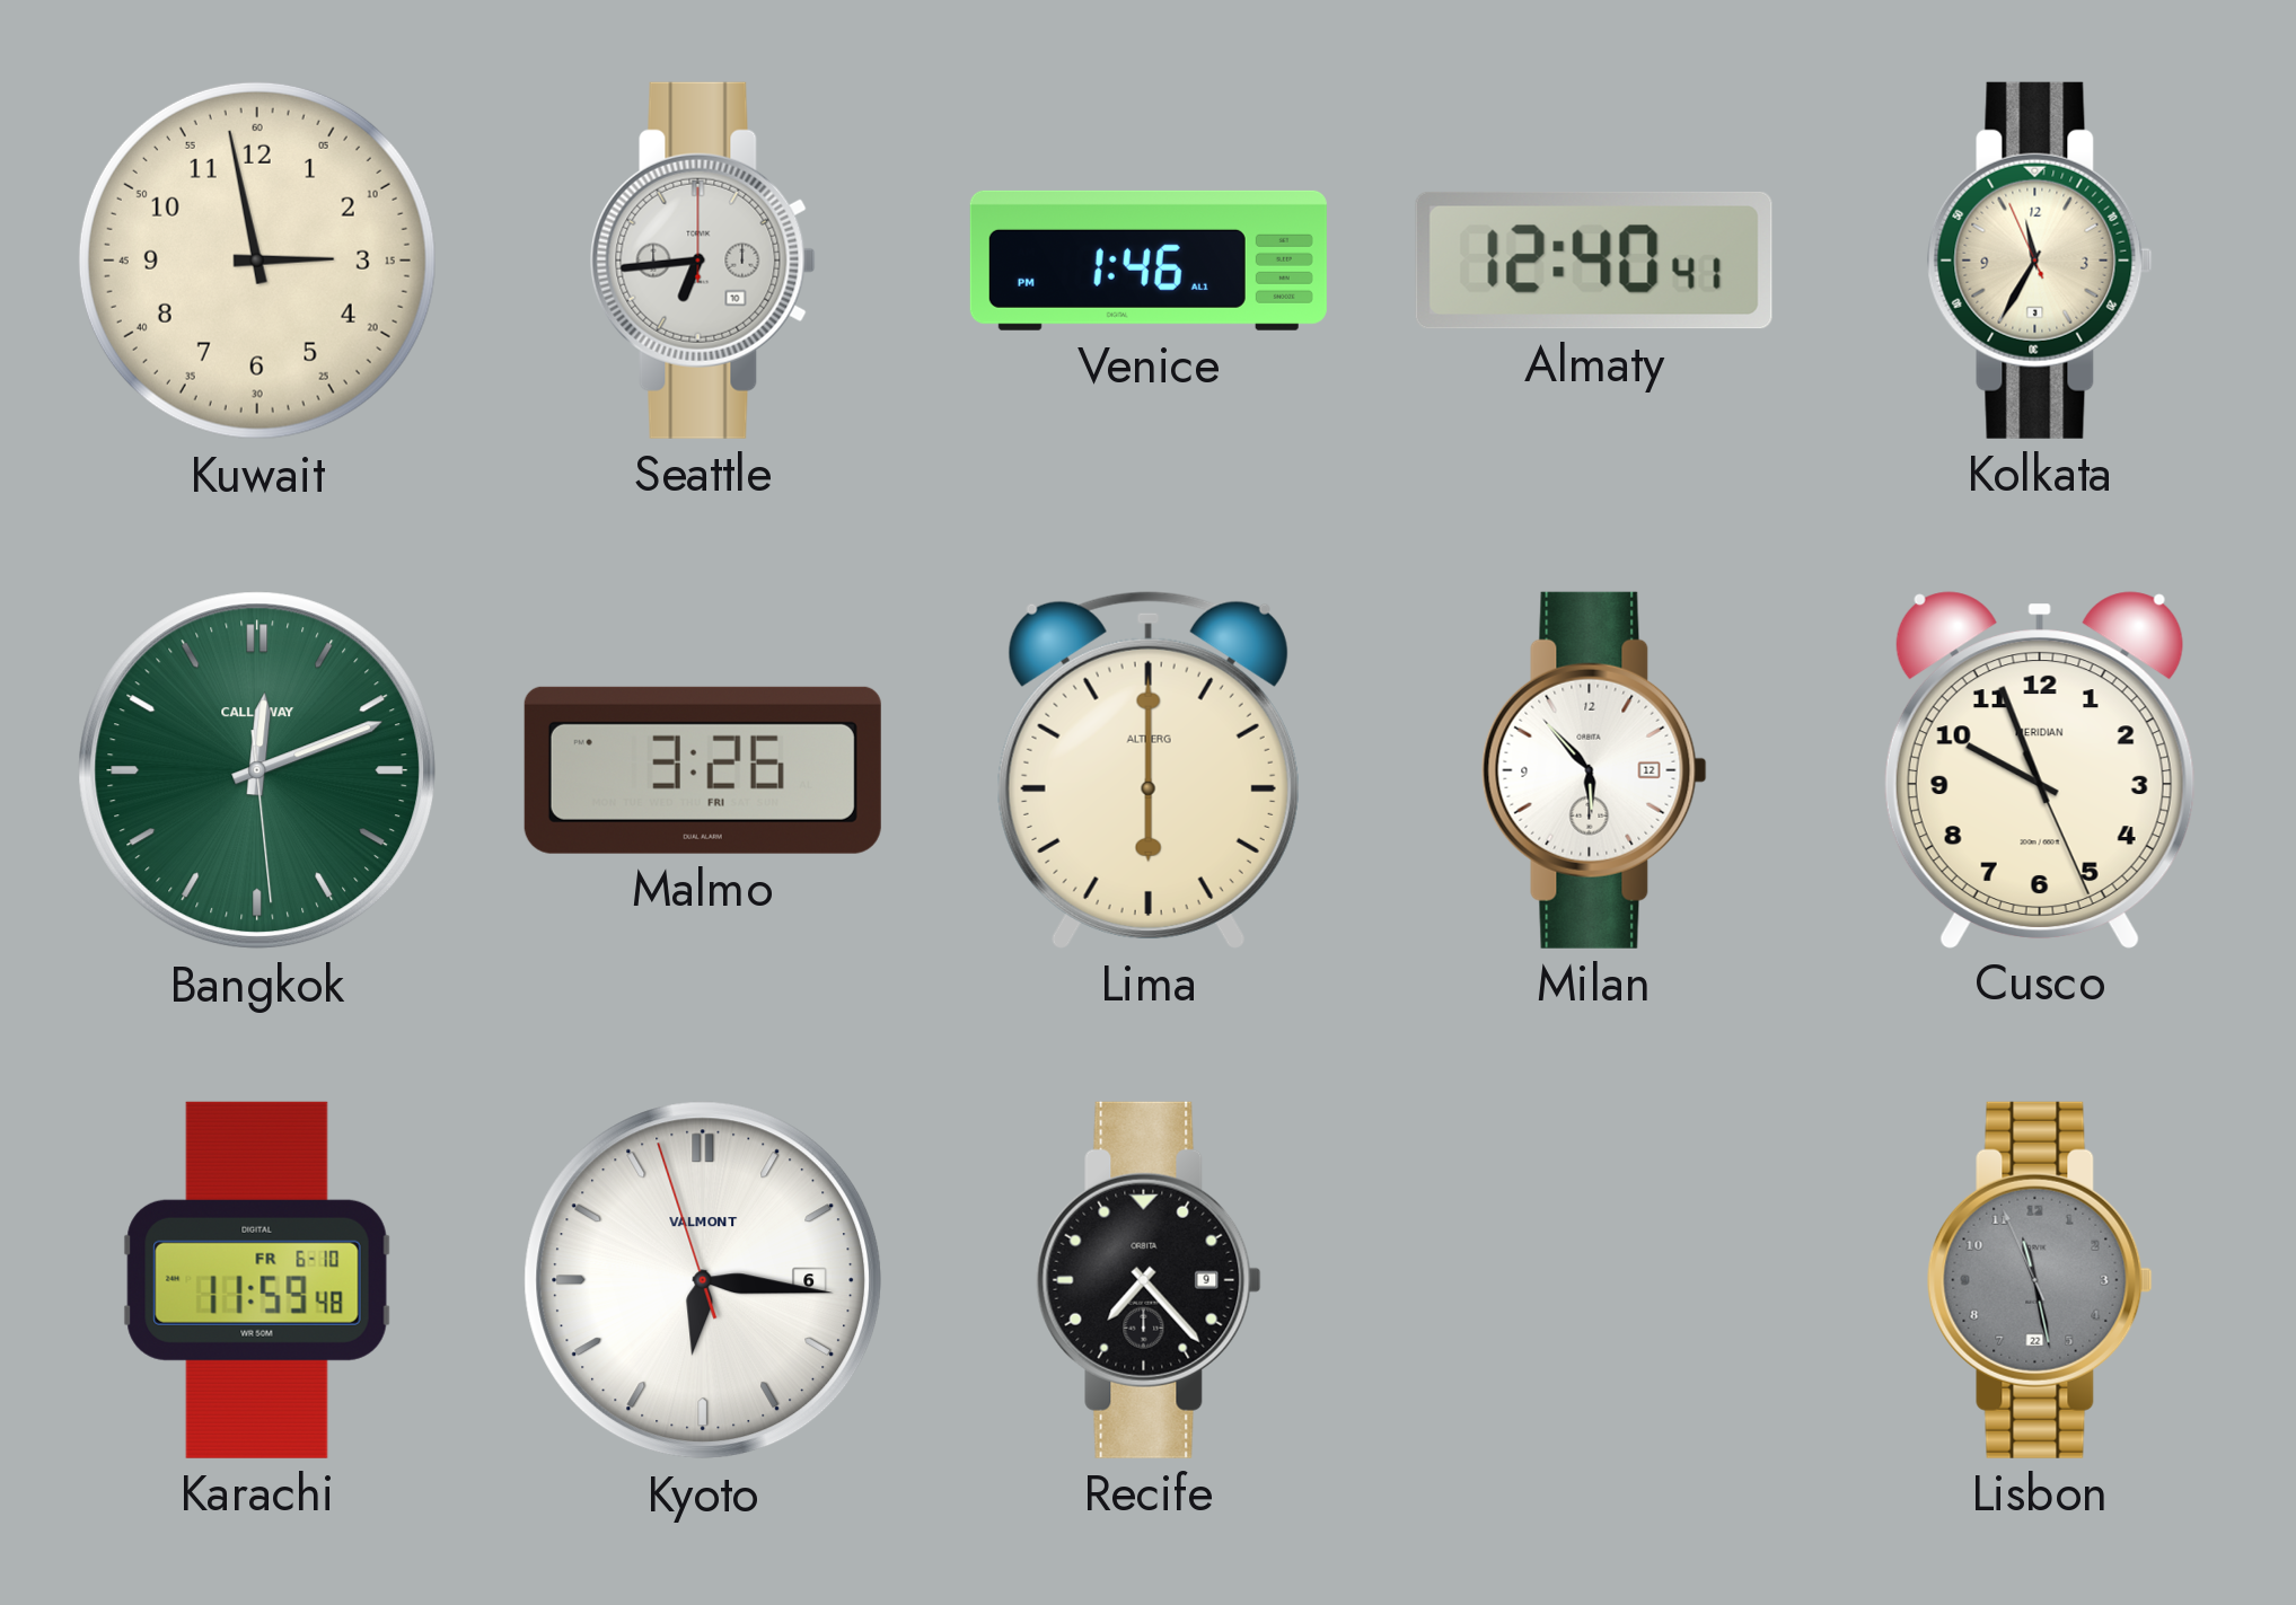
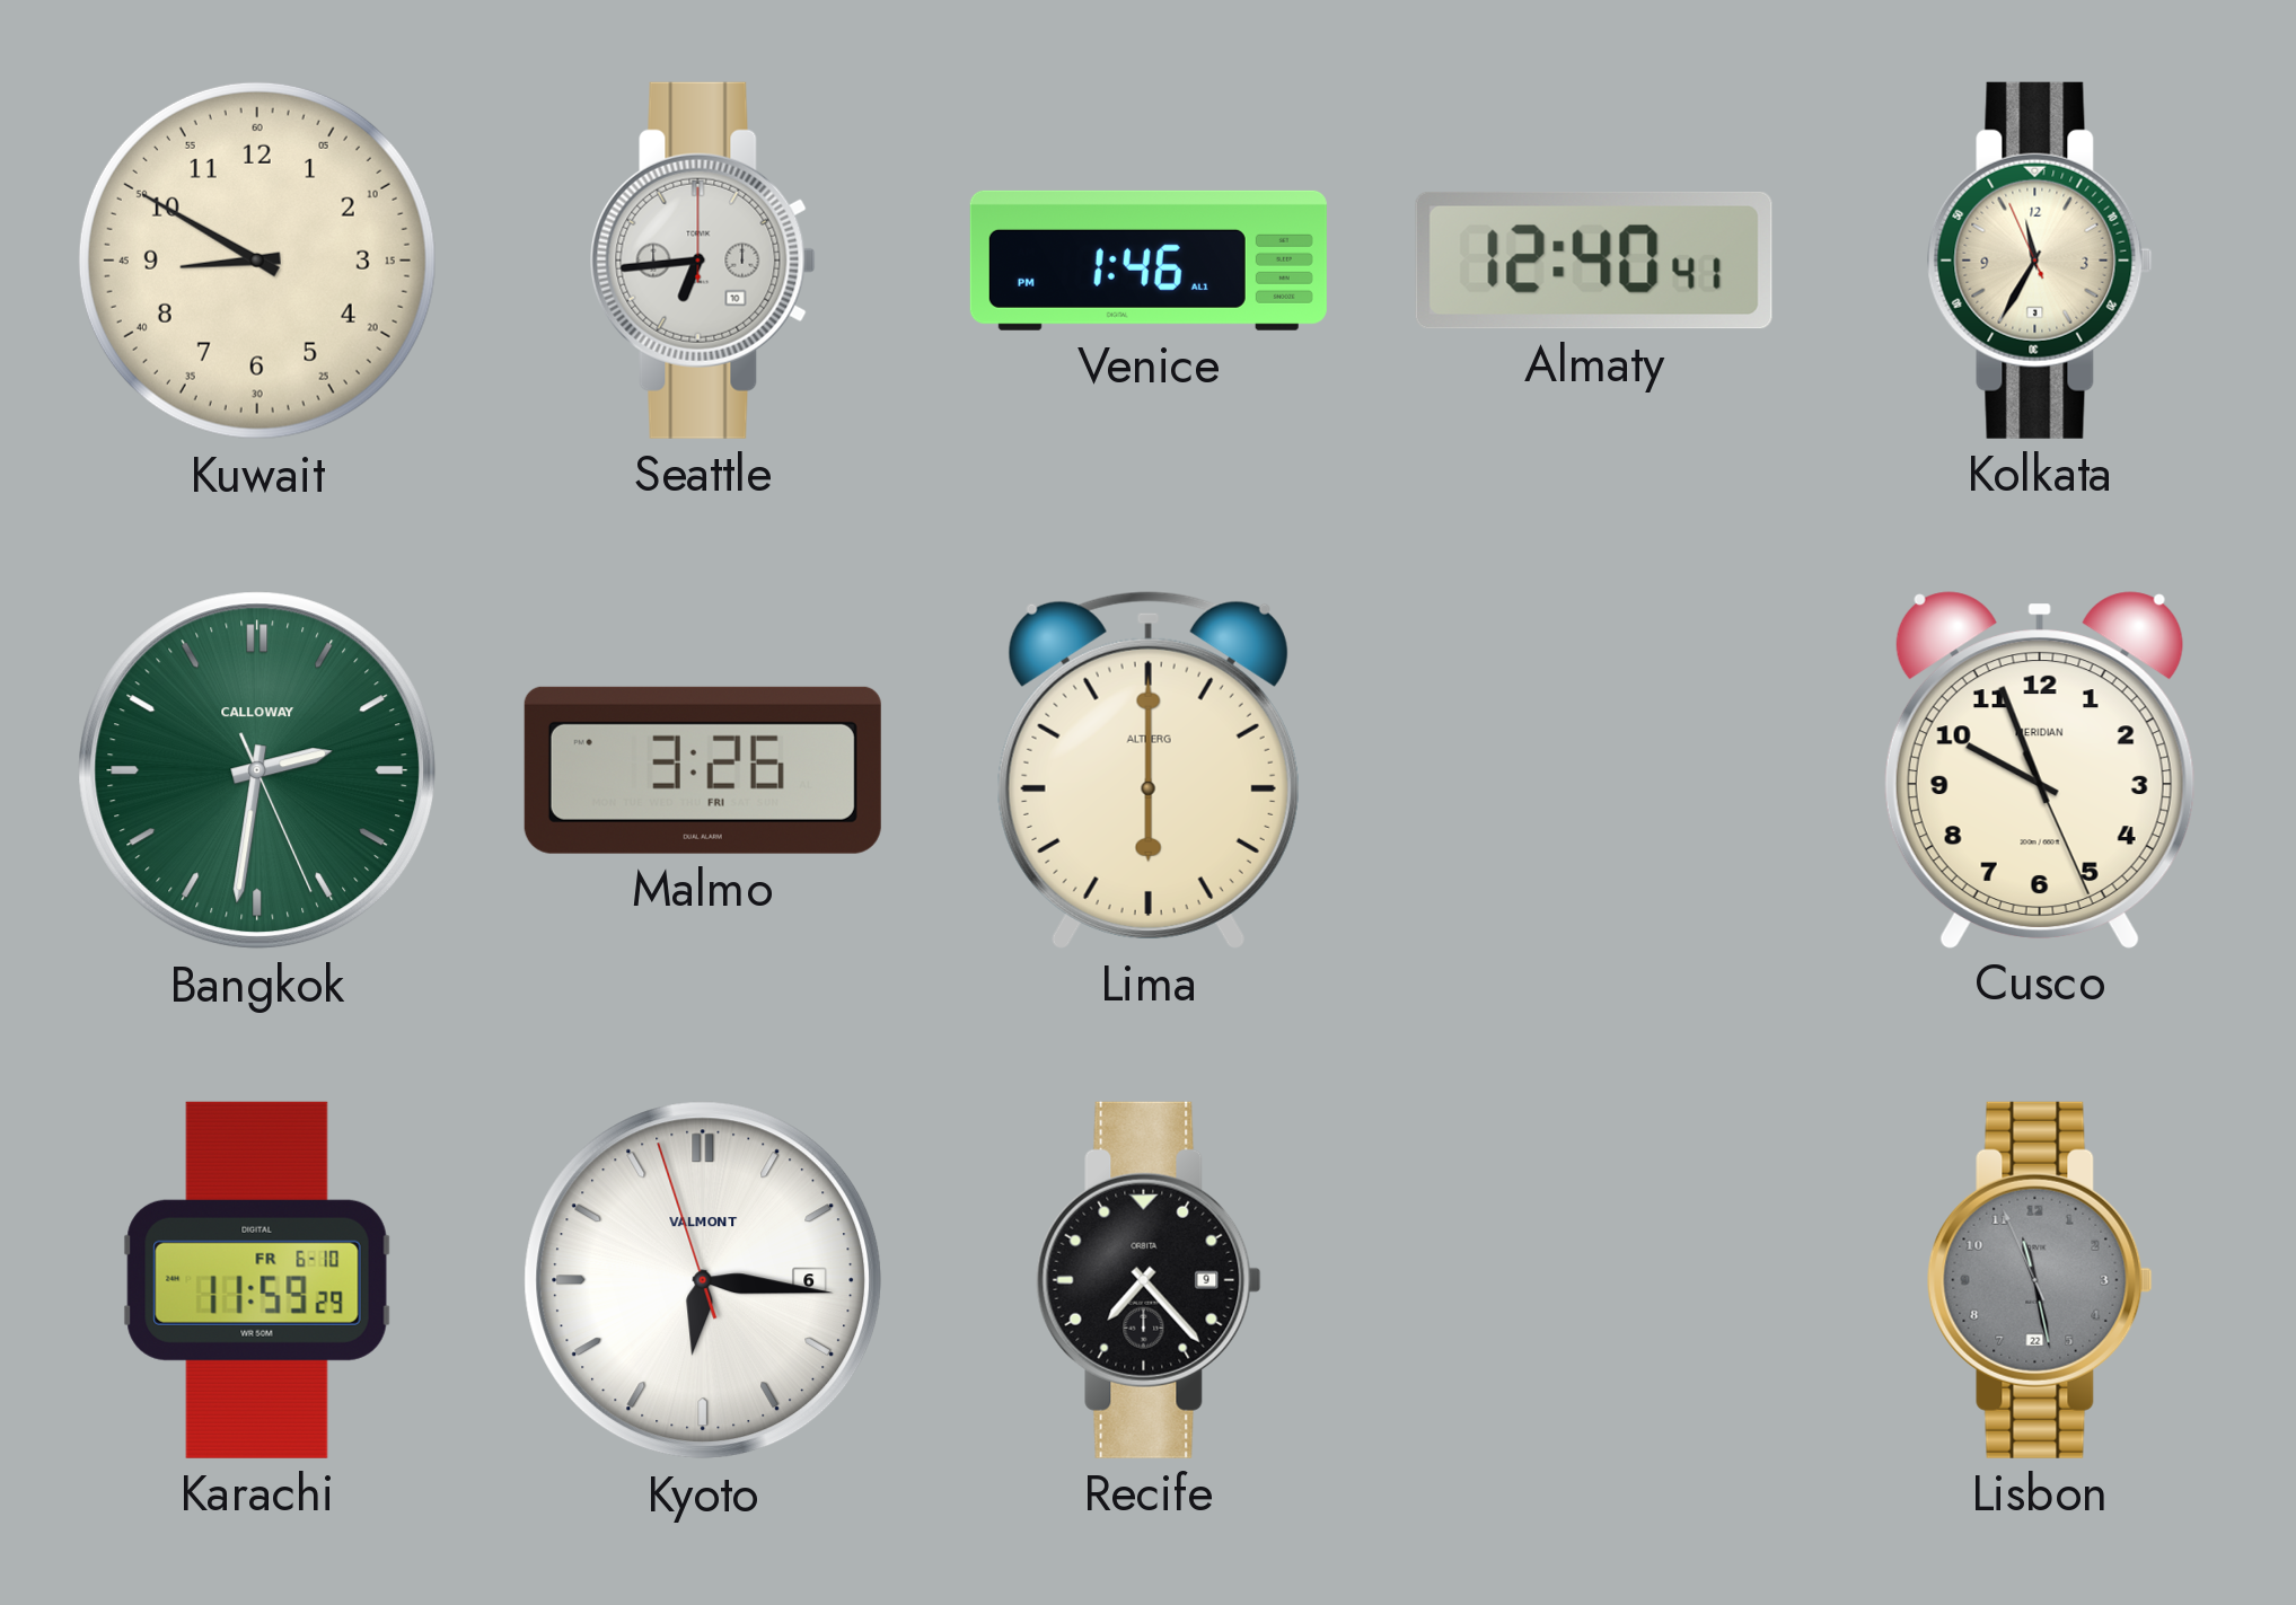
Kuwait: 2:58 -> 8:50 (257, 261)
Bangkok: 12:11 -> 2:31 (257, 770)
Milan: 5:53 -> none (1594, 770)
Karachi: 11:59:48 -> 11:59:29 (257, 1280)
